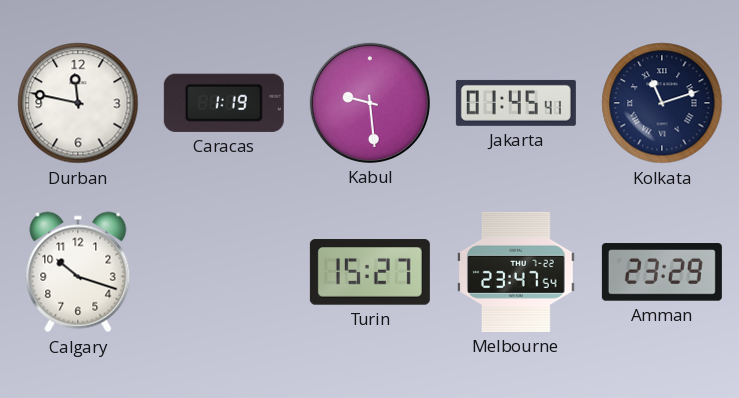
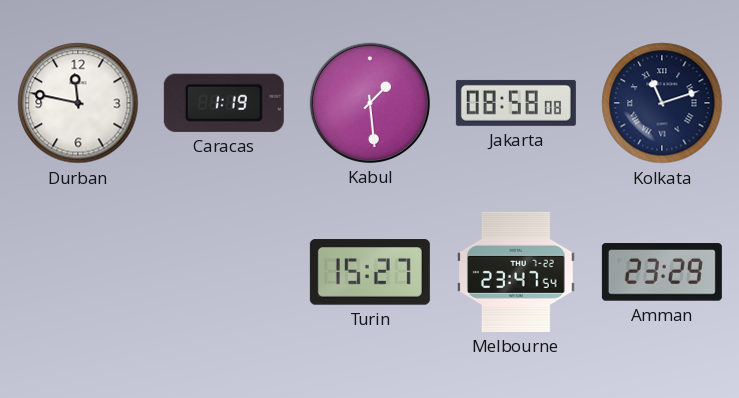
Kabul: 9:29 -> 1:29 (370, 103)
Jakarta: 01:45 -> 08:58 (516, 103)
Calgary: 10:18 -> none (78, 272)
